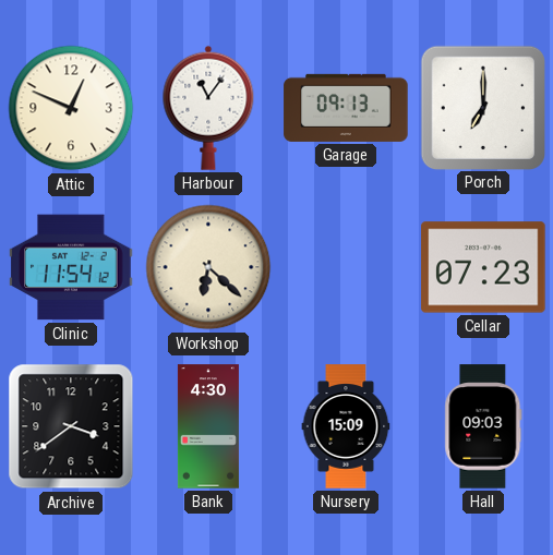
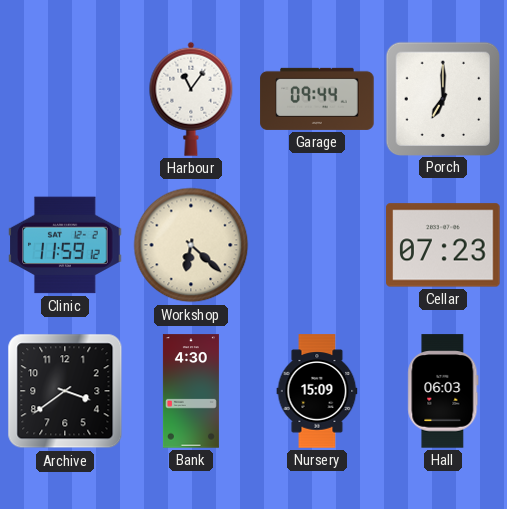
Attic: 12:49 -> none (71, 108)
Garage: 09:13 -> 09:44 (317, 99)
Clinic: 11:54 -> 11:59 (65, 245)
Hall: 09:03 -> 06:03 (443, 391)
